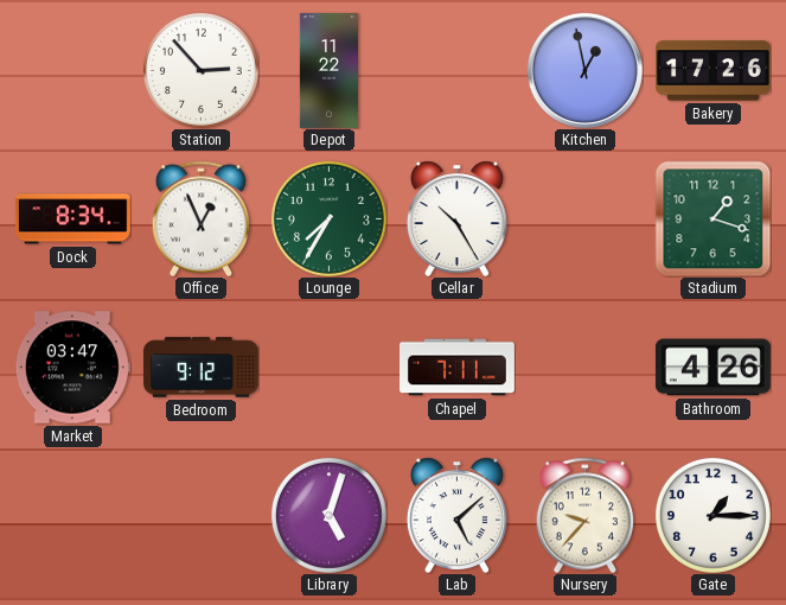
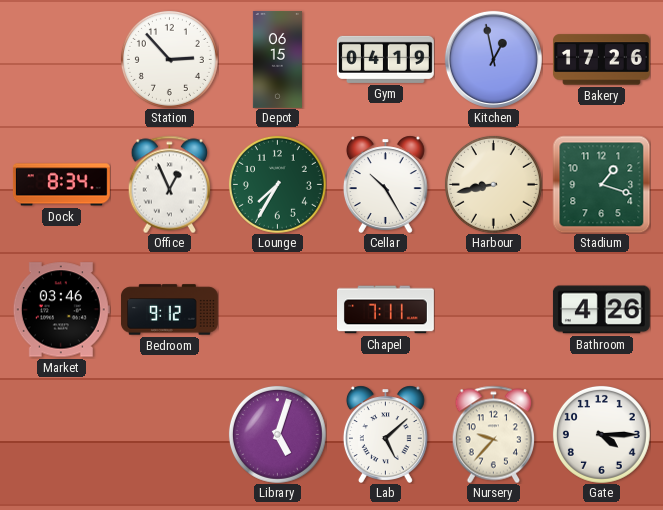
Depot: 11:22 -> 06:15 (277, 60)
Gym: none -> 04:19 (385, 59)
Harbour: none -> 8:43 (493, 184)
Market: 03:47 -> 03:46 (61, 310)
Gate: 1:15 -> 4:15 (601, 434)
